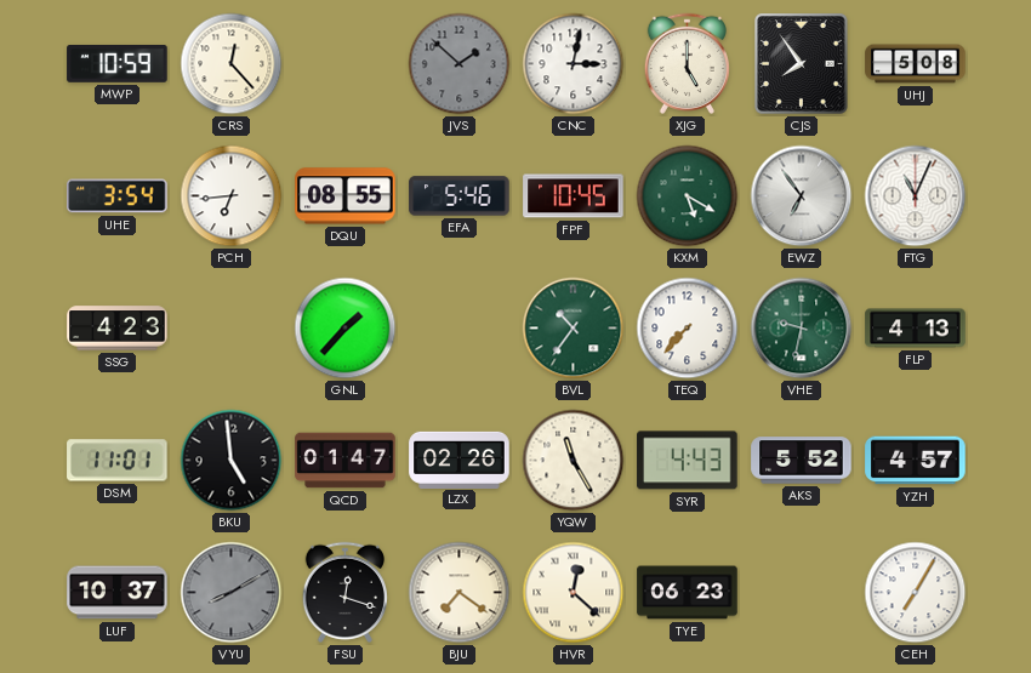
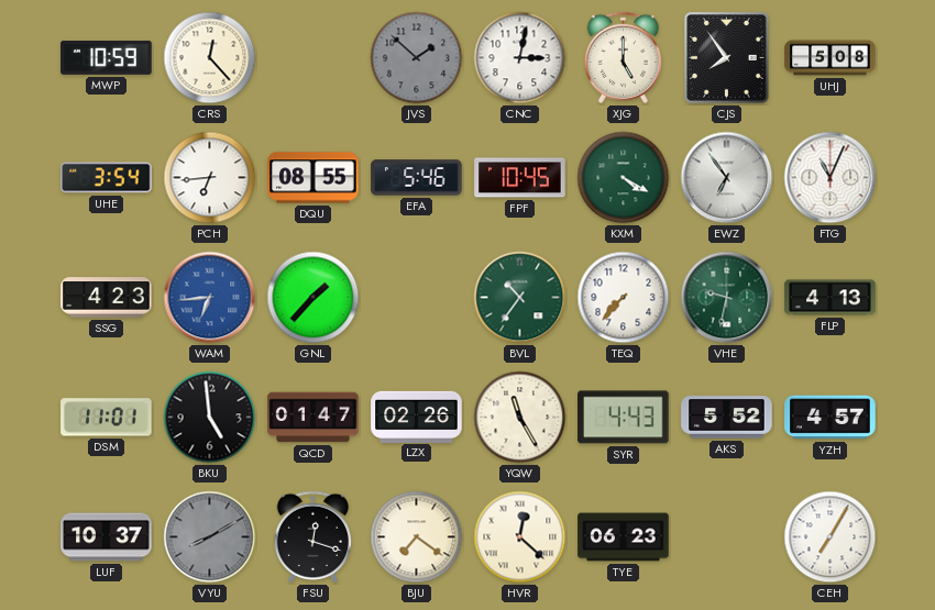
KXM: 5:20 -> 4:20 (624, 178)
WAM: none -> 6:44 (210, 298)
